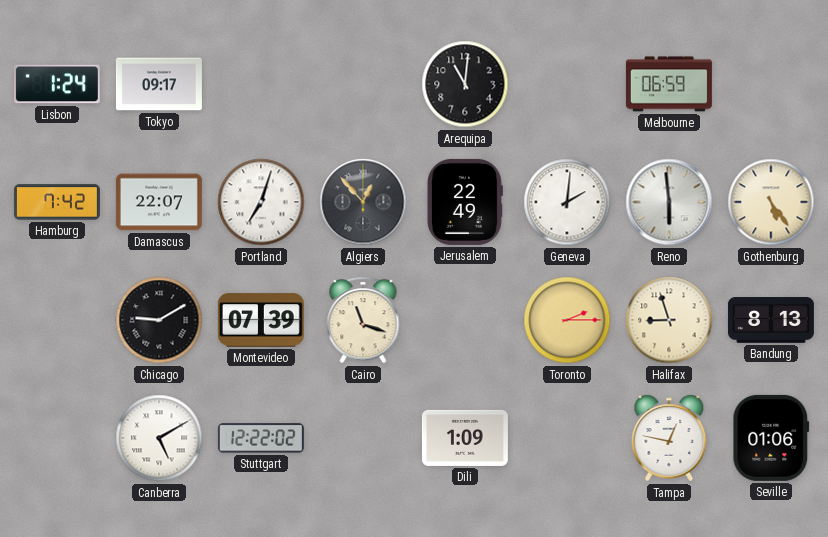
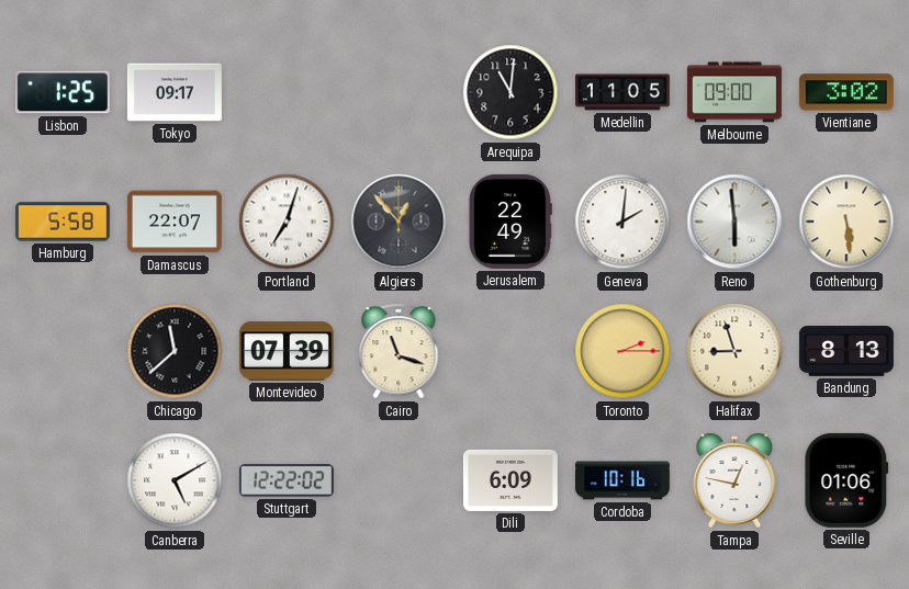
Lisbon: 1:24 -> 1:25 (63, 92)
Medellin: none -> 11:05 (622, 92)
Melbourne: 06:59 -> 09:00 (734, 92)
Vientiane: none -> 3:02 (846, 92)
Hamburg: 7:42 -> 5:58 (63, 222)
Gothenburg: 5:24 -> 5:29 (846, 222)
Chicago: 9:10 -> 11:38 (175, 351)
Dili: 1:09 -> 6:09 (510, 480)
Cordoba: none -> 10:16 (622, 480)
